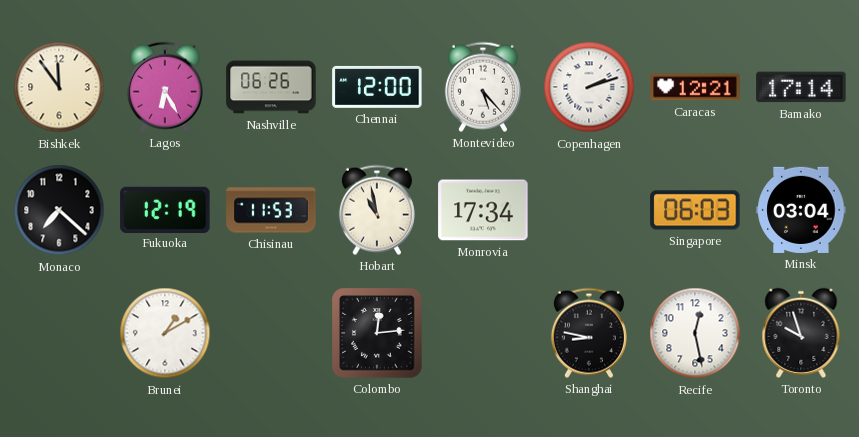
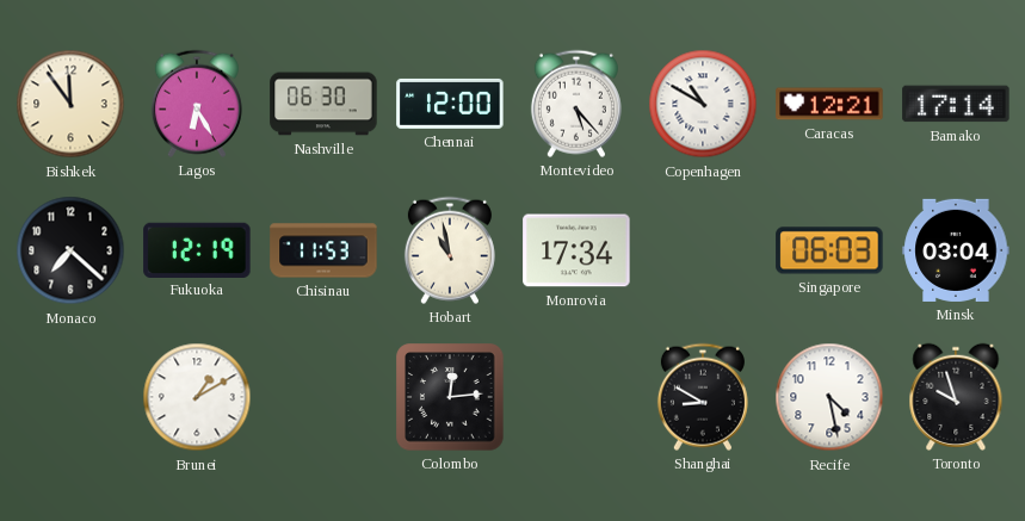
Nashville: 06:26 -> 06:30 (323, 104)
Copenhagen: 2:12 -> 10:50 (703, 104)
Shanghai: 8:47 -> 8:50 (703, 397)
Recife: 12:28 -> 4:28 (829, 397)
